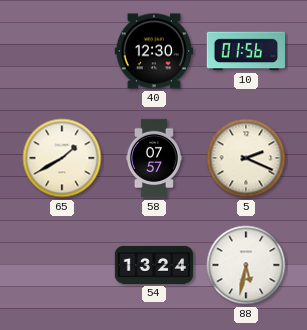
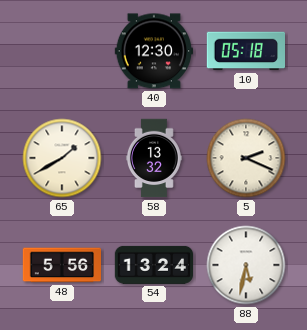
10: 01:56 -> 05:18 (246, 51)
58: 07:57 -> 13:32 (154, 158)
48: none -> 5:56 (62, 265)
